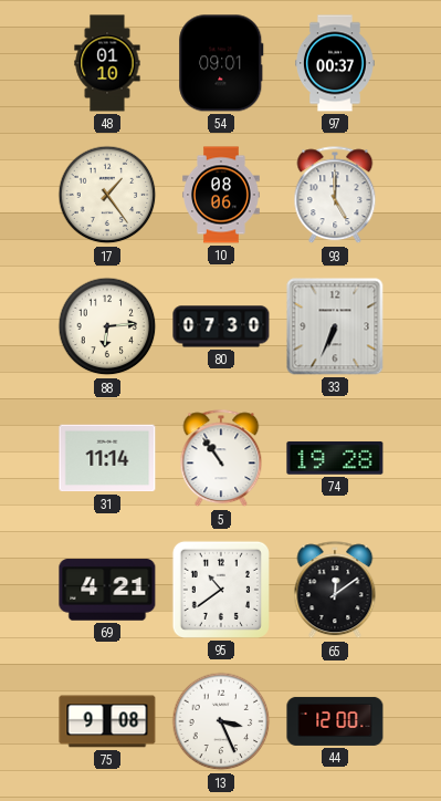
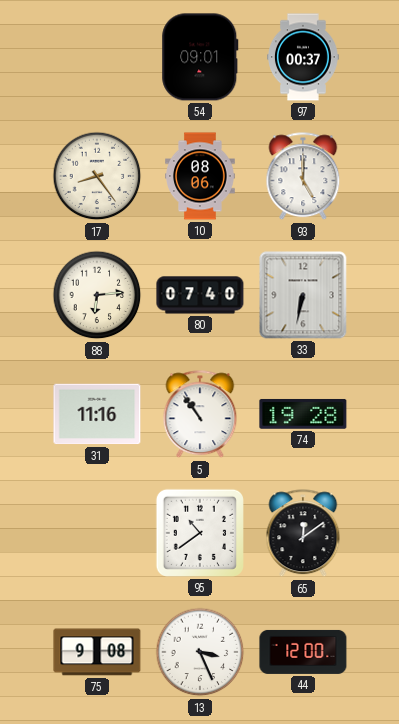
48: 01:10 -> none (107, 63)
17: 1:24 -> 8:24 (97, 176)
80: 07:30 -> 07:40 (200, 295)
33: 6:34 -> 6:32 (303, 295)
31: 11:14 -> 11:16 (97, 414)
69: 4:21 -> none (107, 590)
